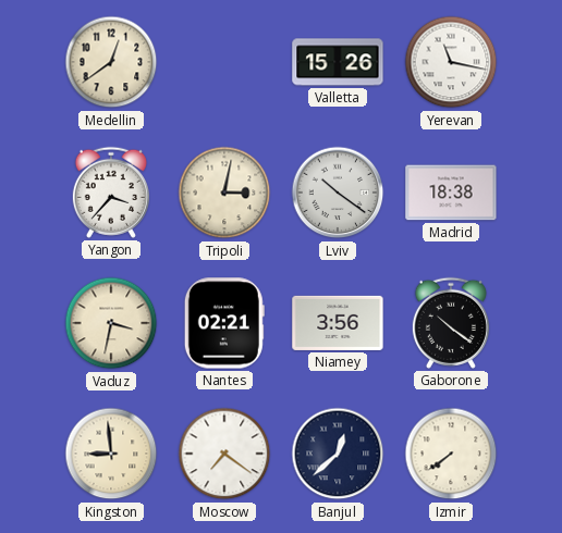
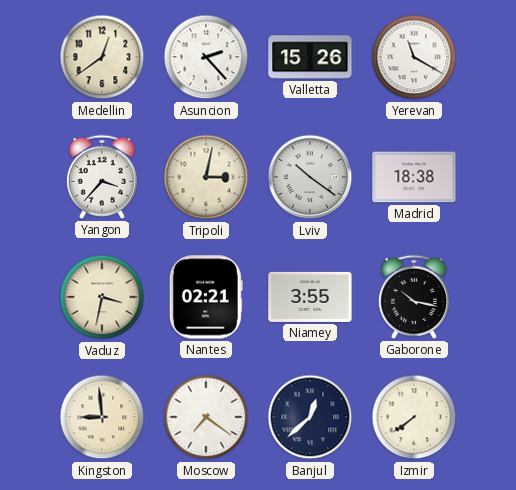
Asuncion: none -> 2:23 (206, 57)
Yerevan: 11:17 -> 11:20 (414, 57)
Niamey: 3:56 -> 3:55 (310, 297)
Gaborone: 10:21 -> 10:17 (414, 297)
